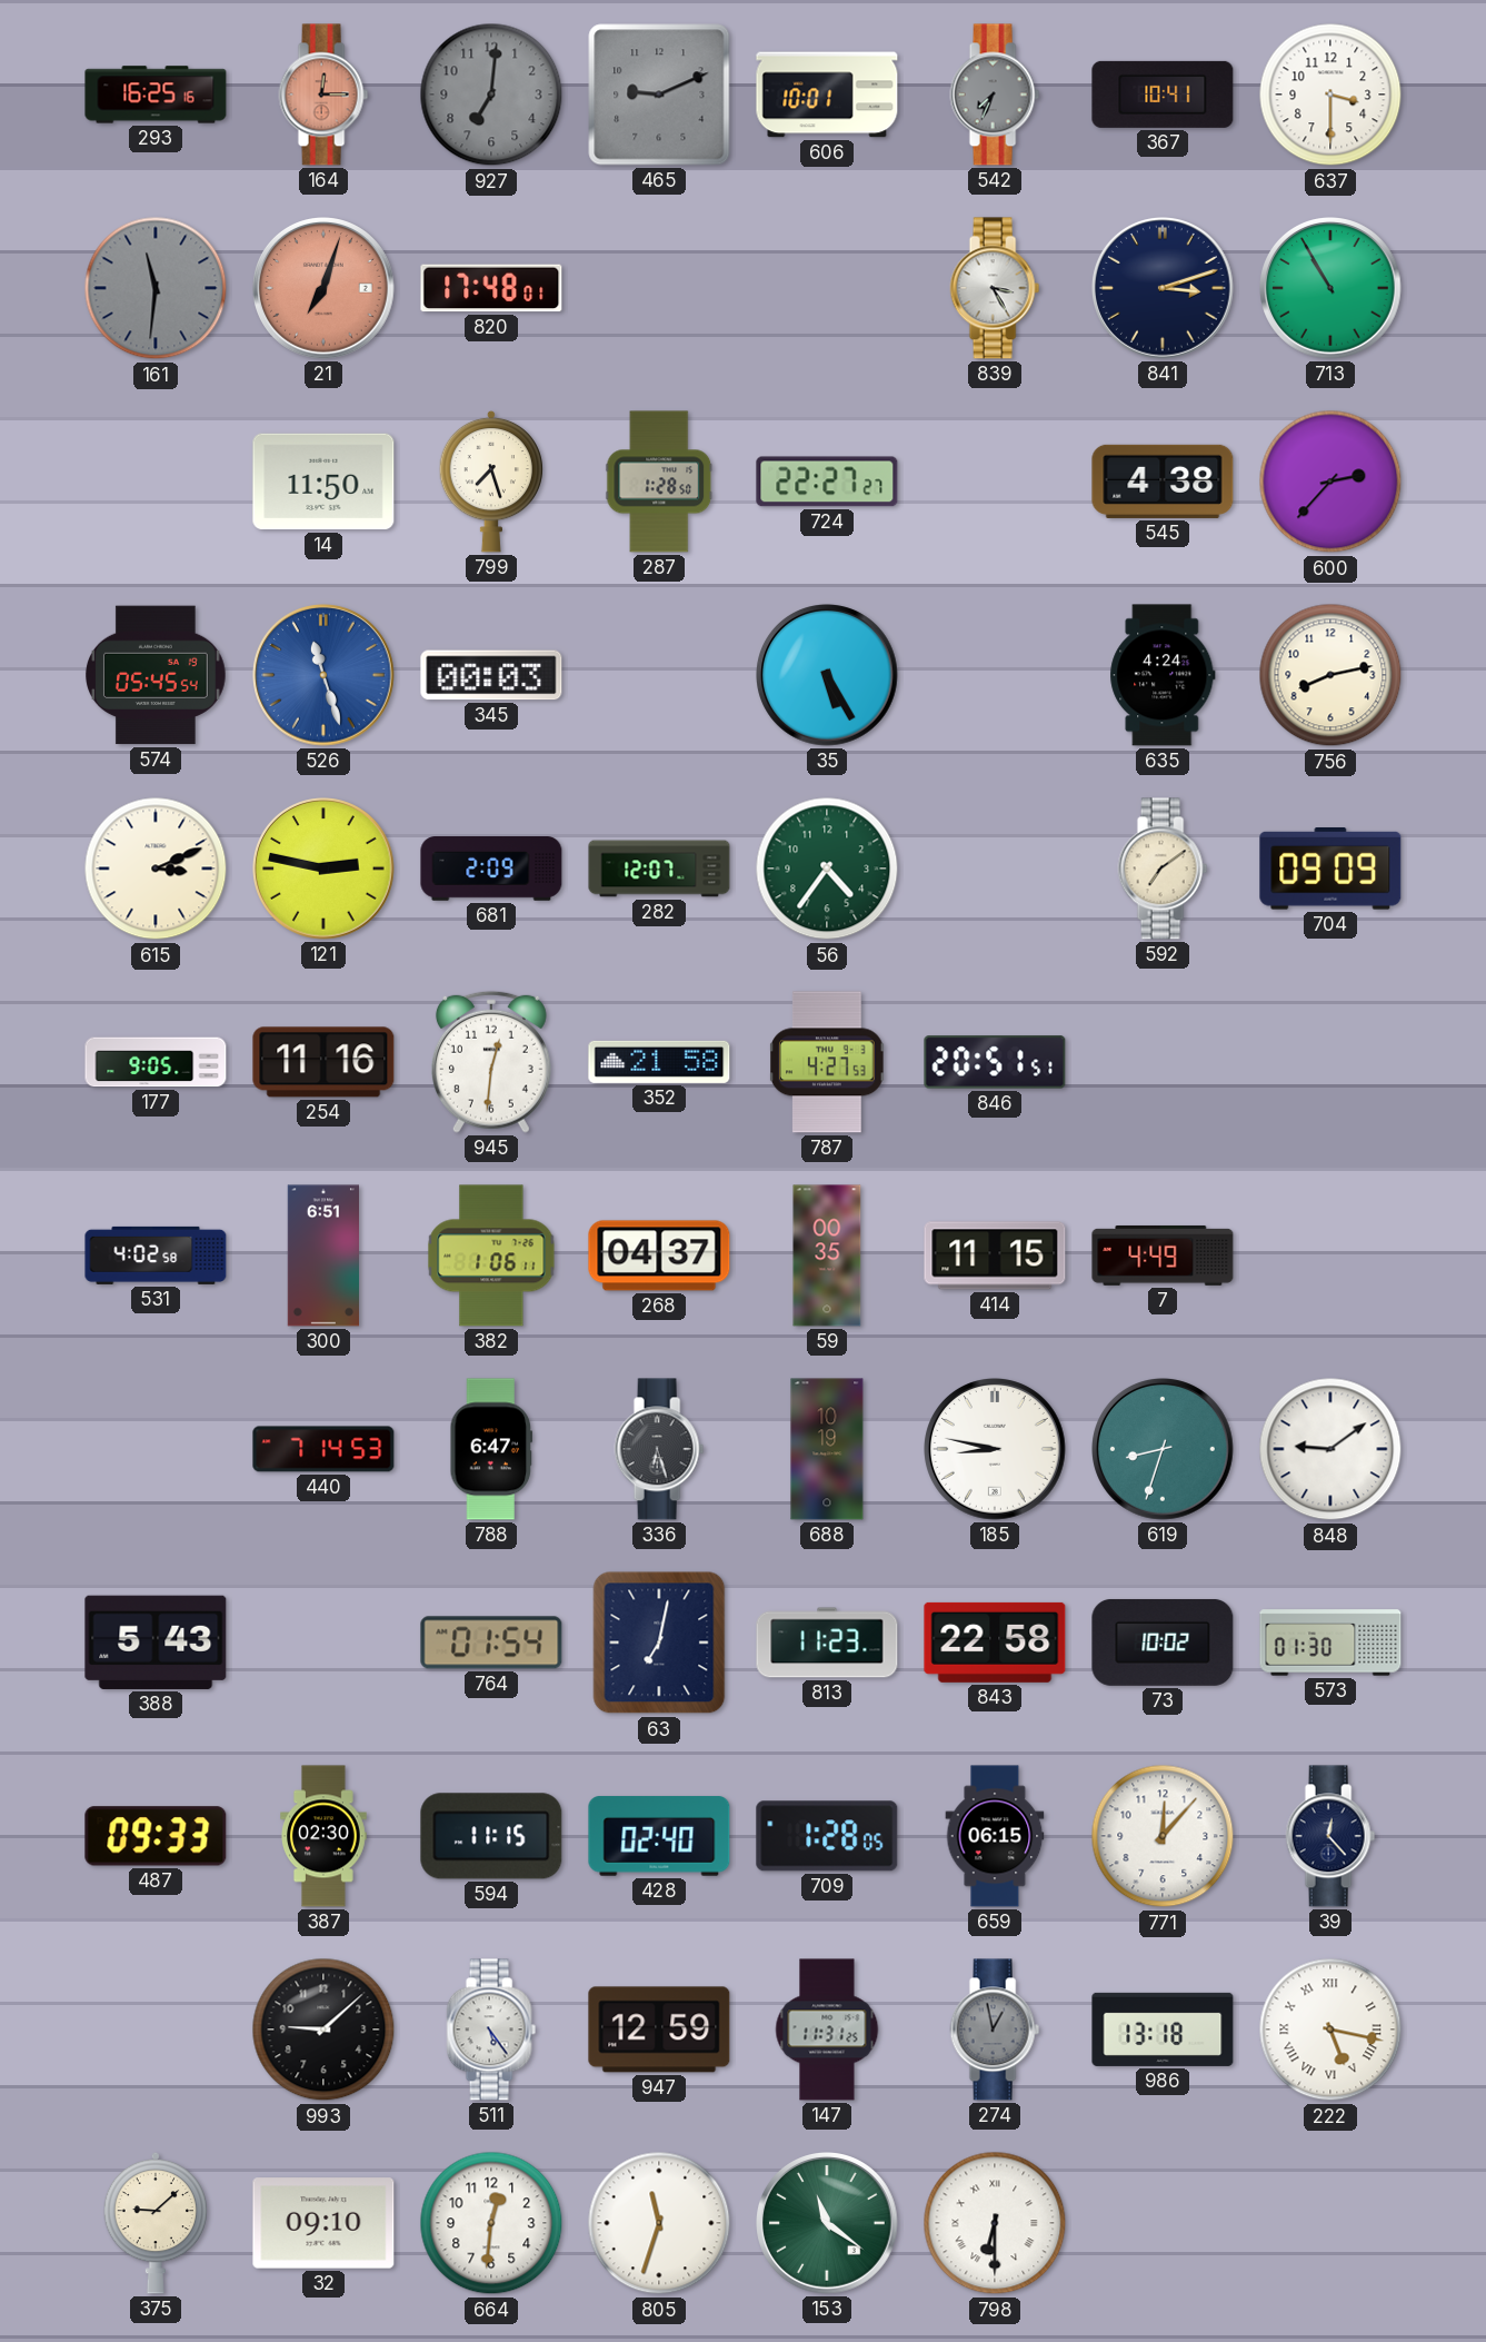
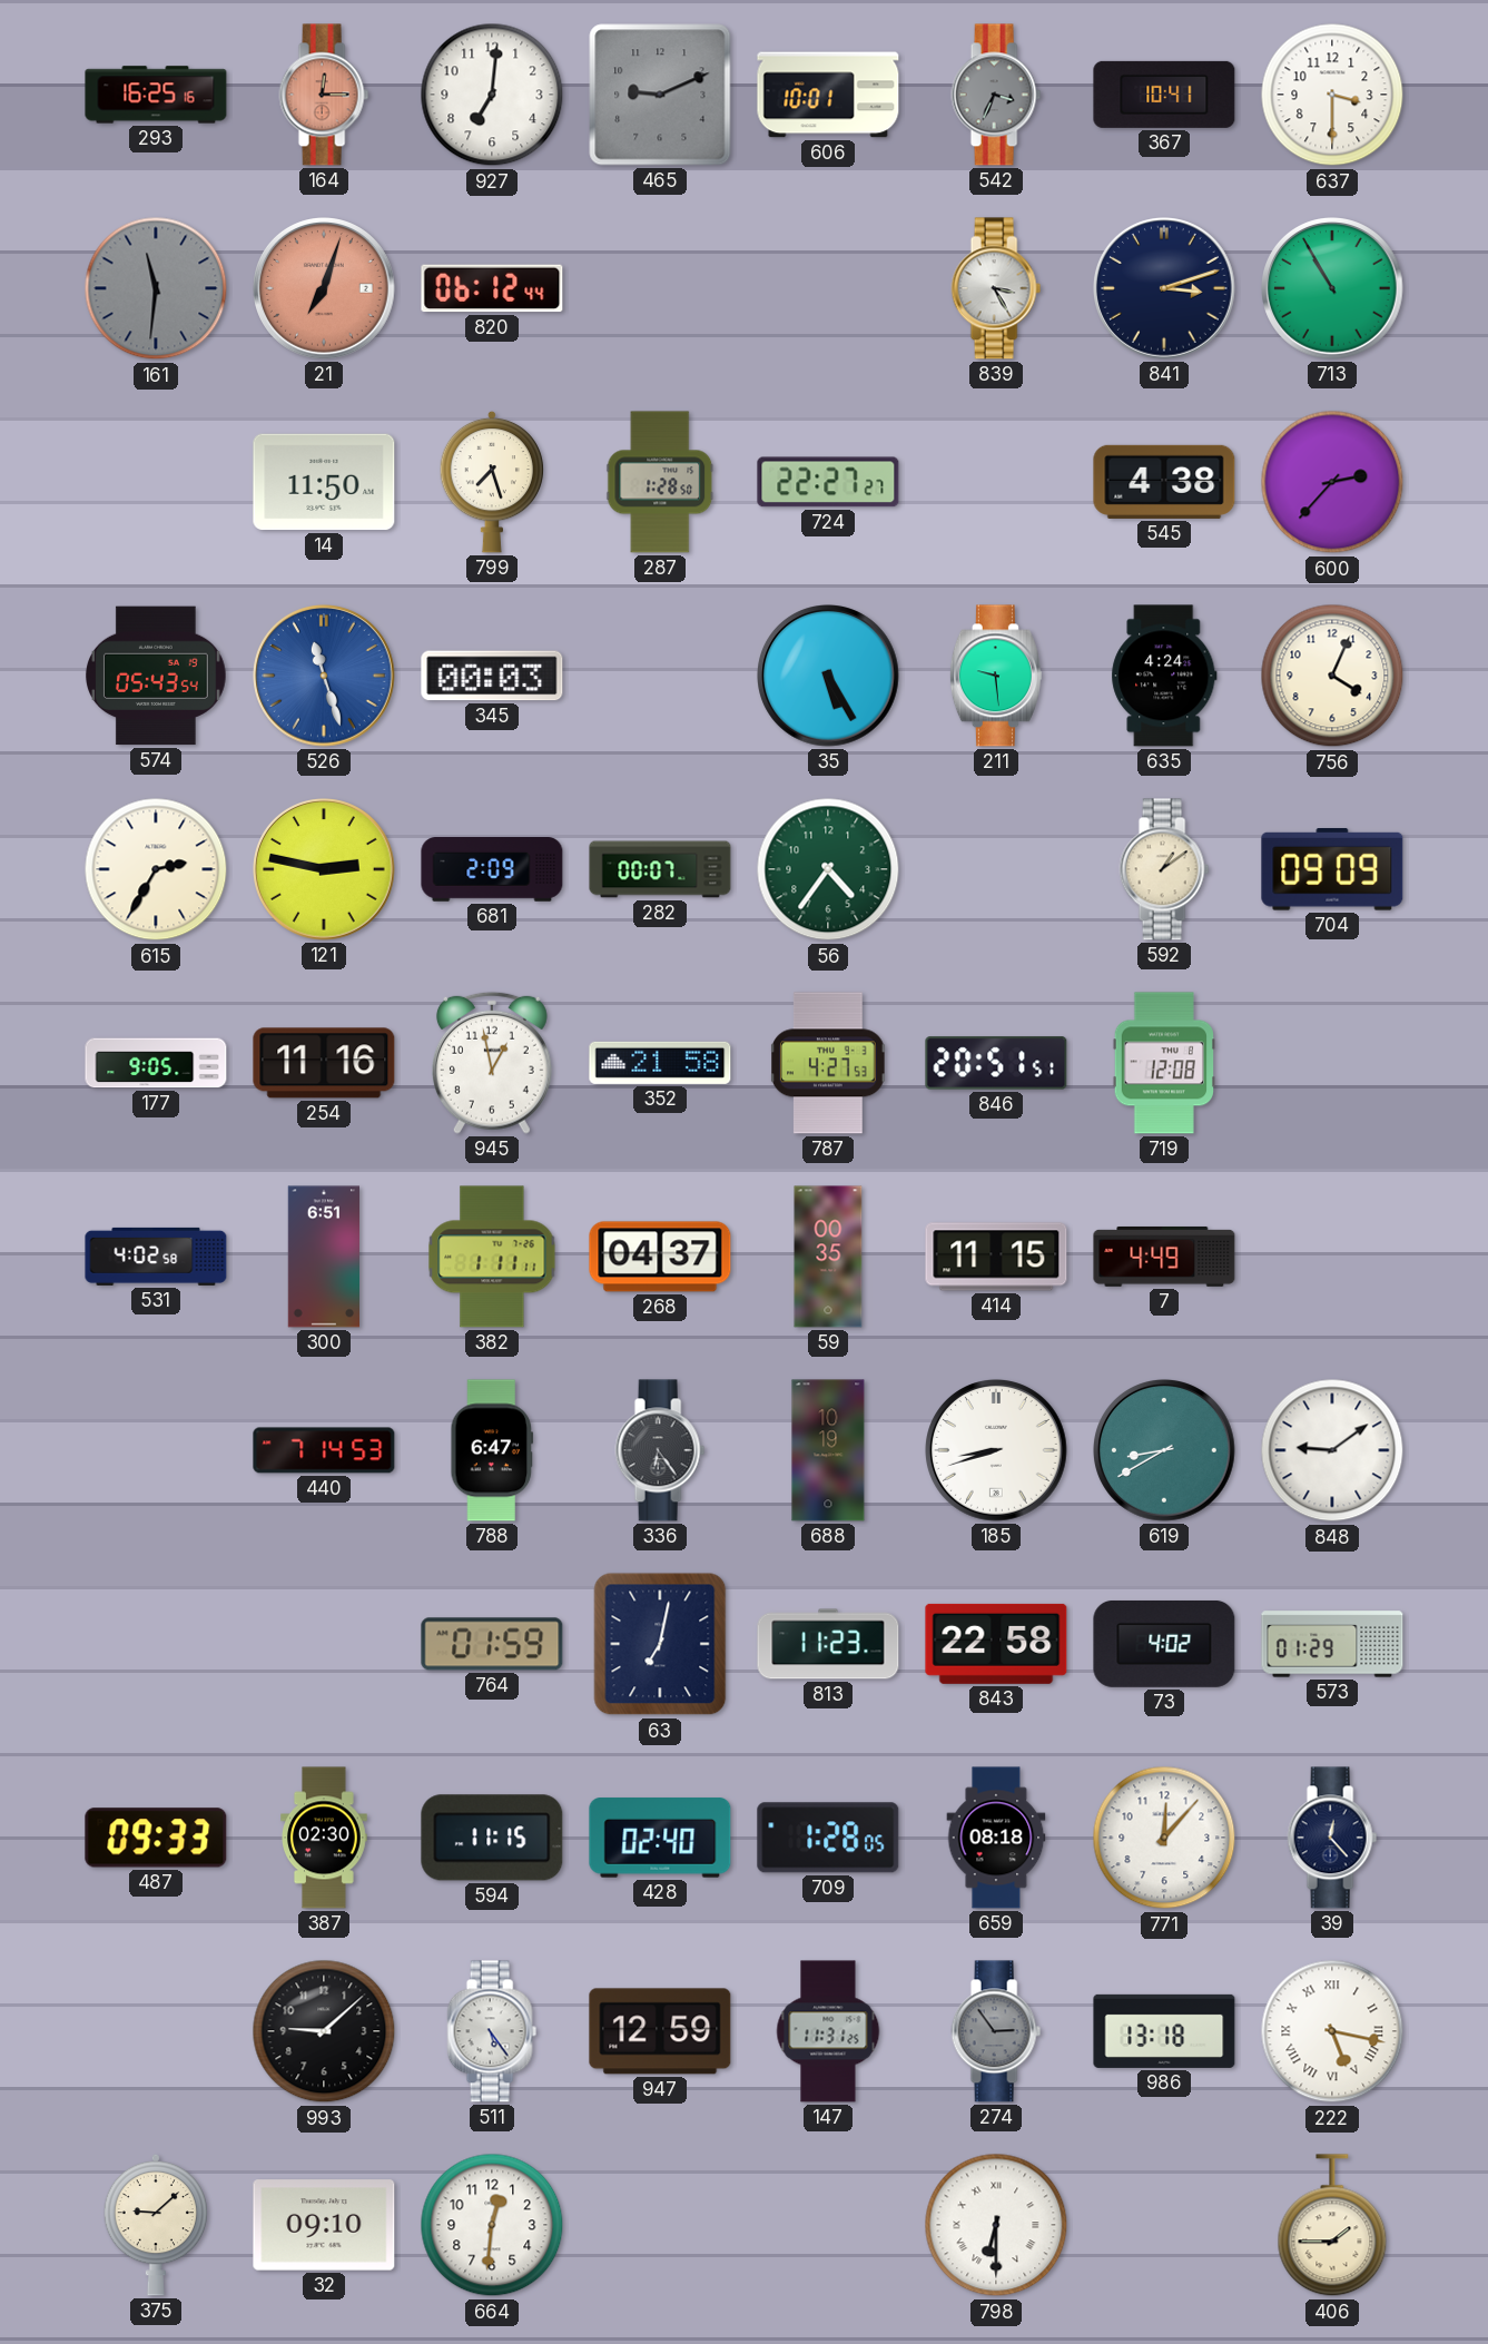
927 dial: grey -> white (492, 95)
542: 7:34 -> 3:34 (996, 95)
820: 17:48 -> 06:12 (492, 288)
574: 05:45 -> 05:43 (157, 676)
211: none -> 9:29 (996, 676)
756: 8:13 -> 4:04 (1332, 676)
615: 3:11 -> 2:35 (156, 869)
282: 12:07 -> 00:07 (660, 869)
592: 7:09 -> 1:09 (1164, 869)
945: 12:31 -> 12:58 (492, 1063)
719: none -> 12:08 (1163, 1063)
382: 1:06 -> 1:11 (492, 1257)
336: 6:27 -> 6:24 (660, 1450)
185: 8:47 -> 8:42 (996, 1450)
619: 8:33 -> 8:40 (1164, 1450)
388: 5:43 -> none (156, 1643)
764: 01:54 -> 01:59 (492, 1644)
73: 10:02 -> 4:02 (1164, 1644)
573: 01:30 -> 01:29 (1332, 1644)
659: 06:15 -> 08:18 (996, 1838)
274: 12:58 -> 2:54 (996, 2031)
805: 11:33 -> none (659, 2223)
153: 11:21 -> none (827, 2223)
406: none -> 1:45 (1332, 2226)
